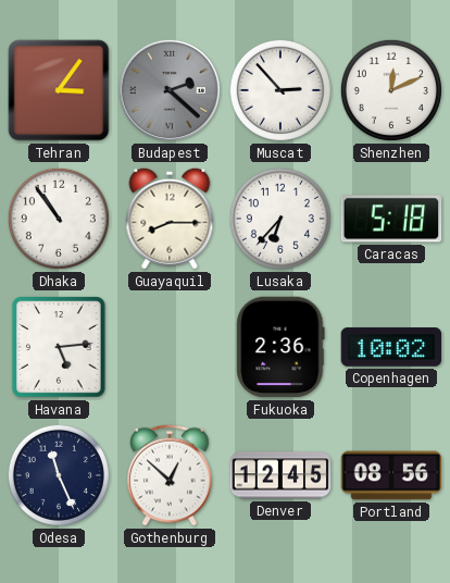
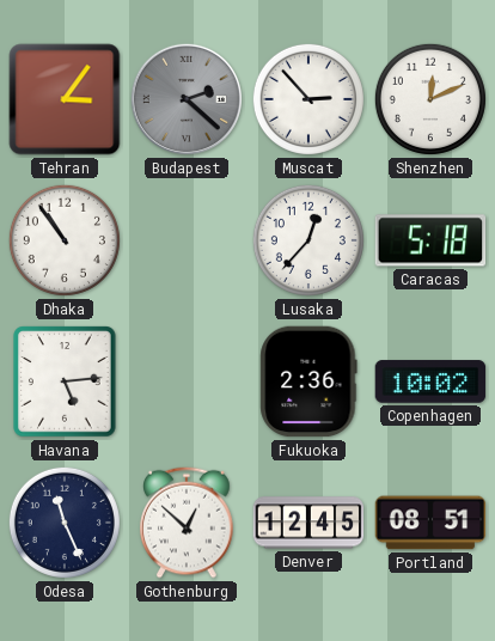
Guayaquil: 8:15 -> none (170, 219)
Lusaka: 6:37 -> 12:37 (308, 240)
Portland: 08:56 -> 08:51 (430, 523)
